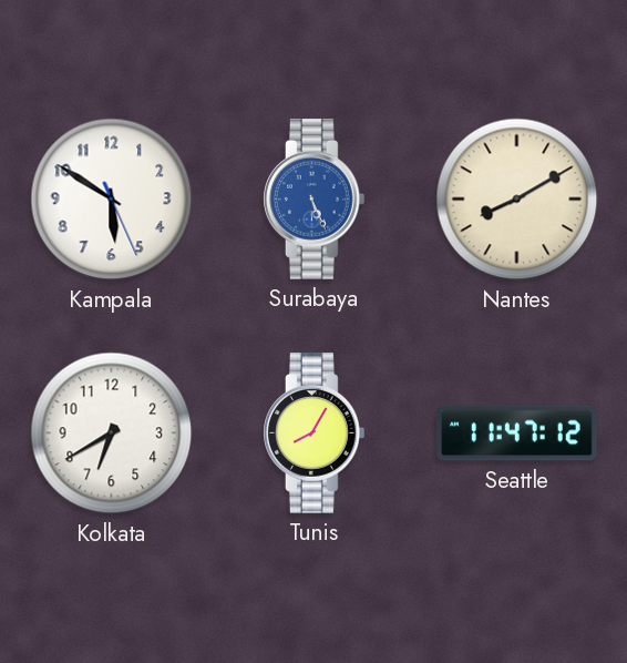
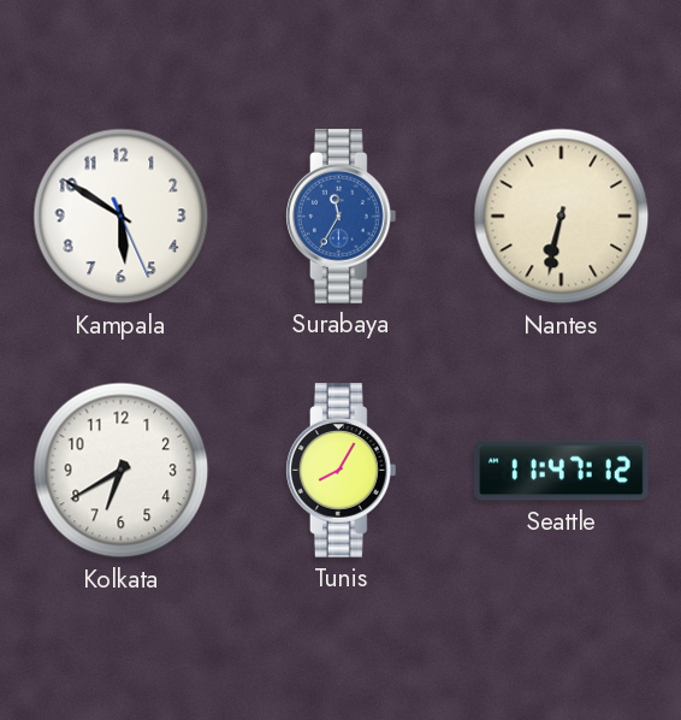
Surabaya: 5:26 -> 11:35 (342, 217)
Nantes: 8:10 -> 6:32 (562, 217)
